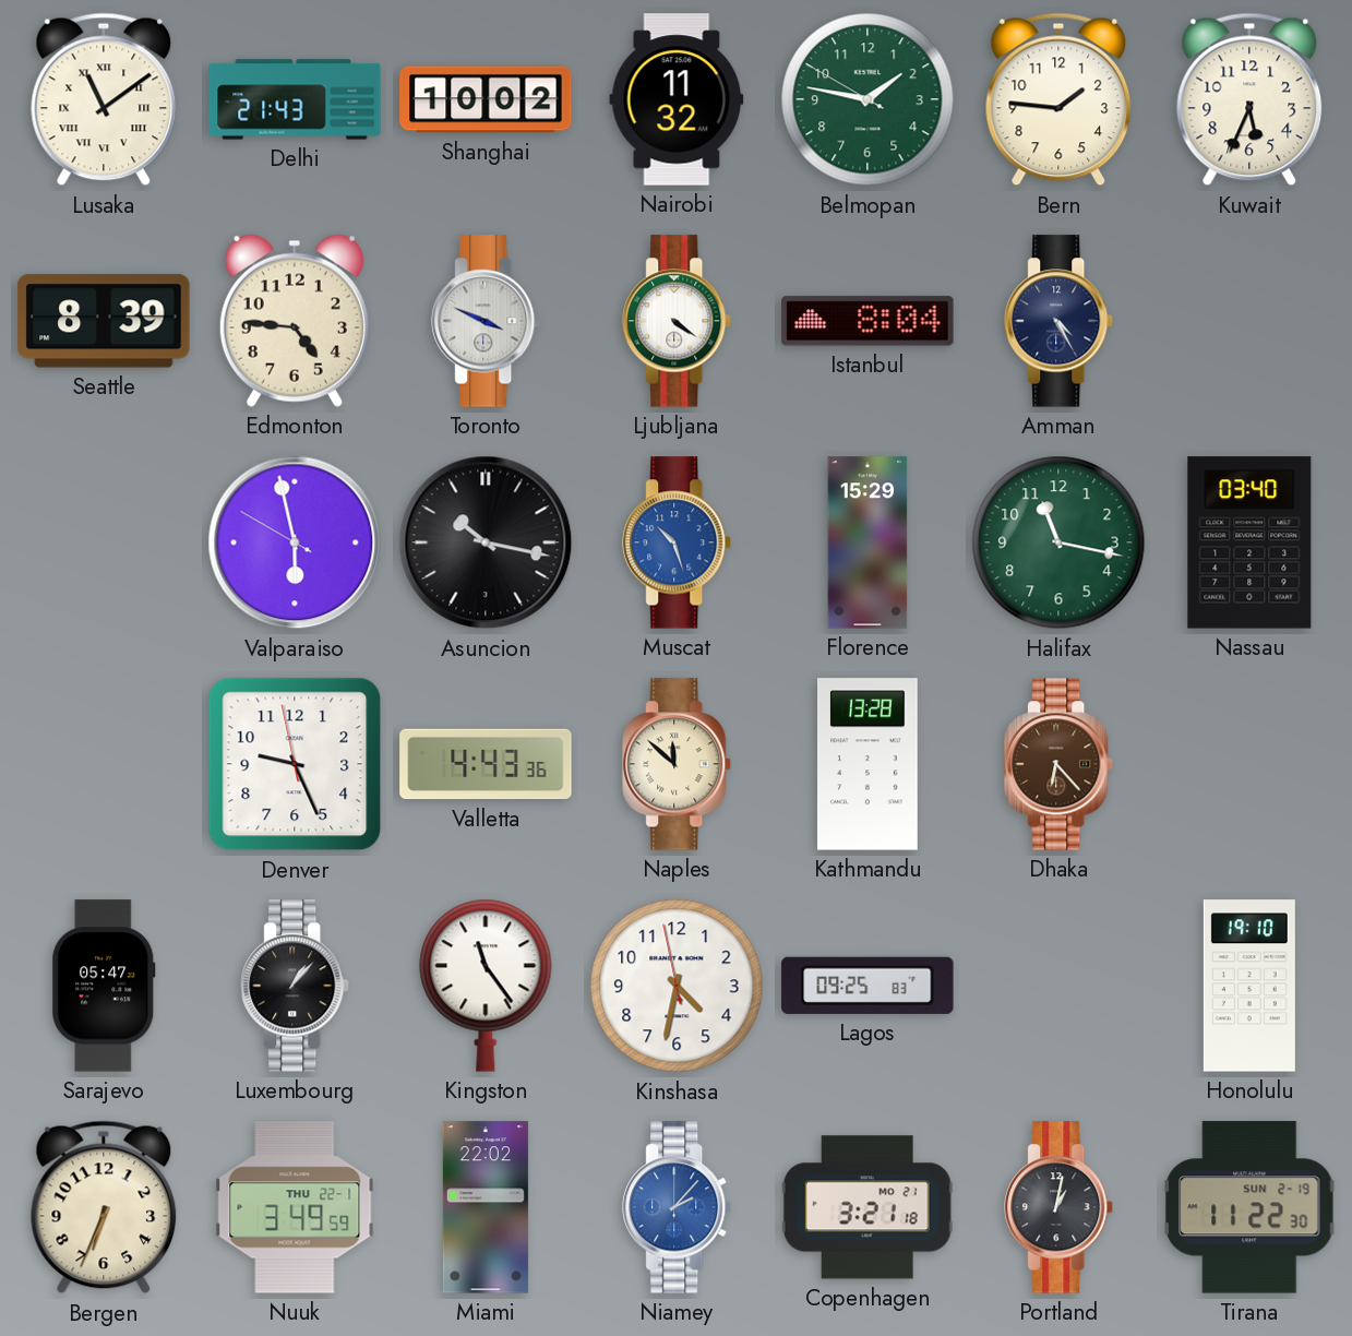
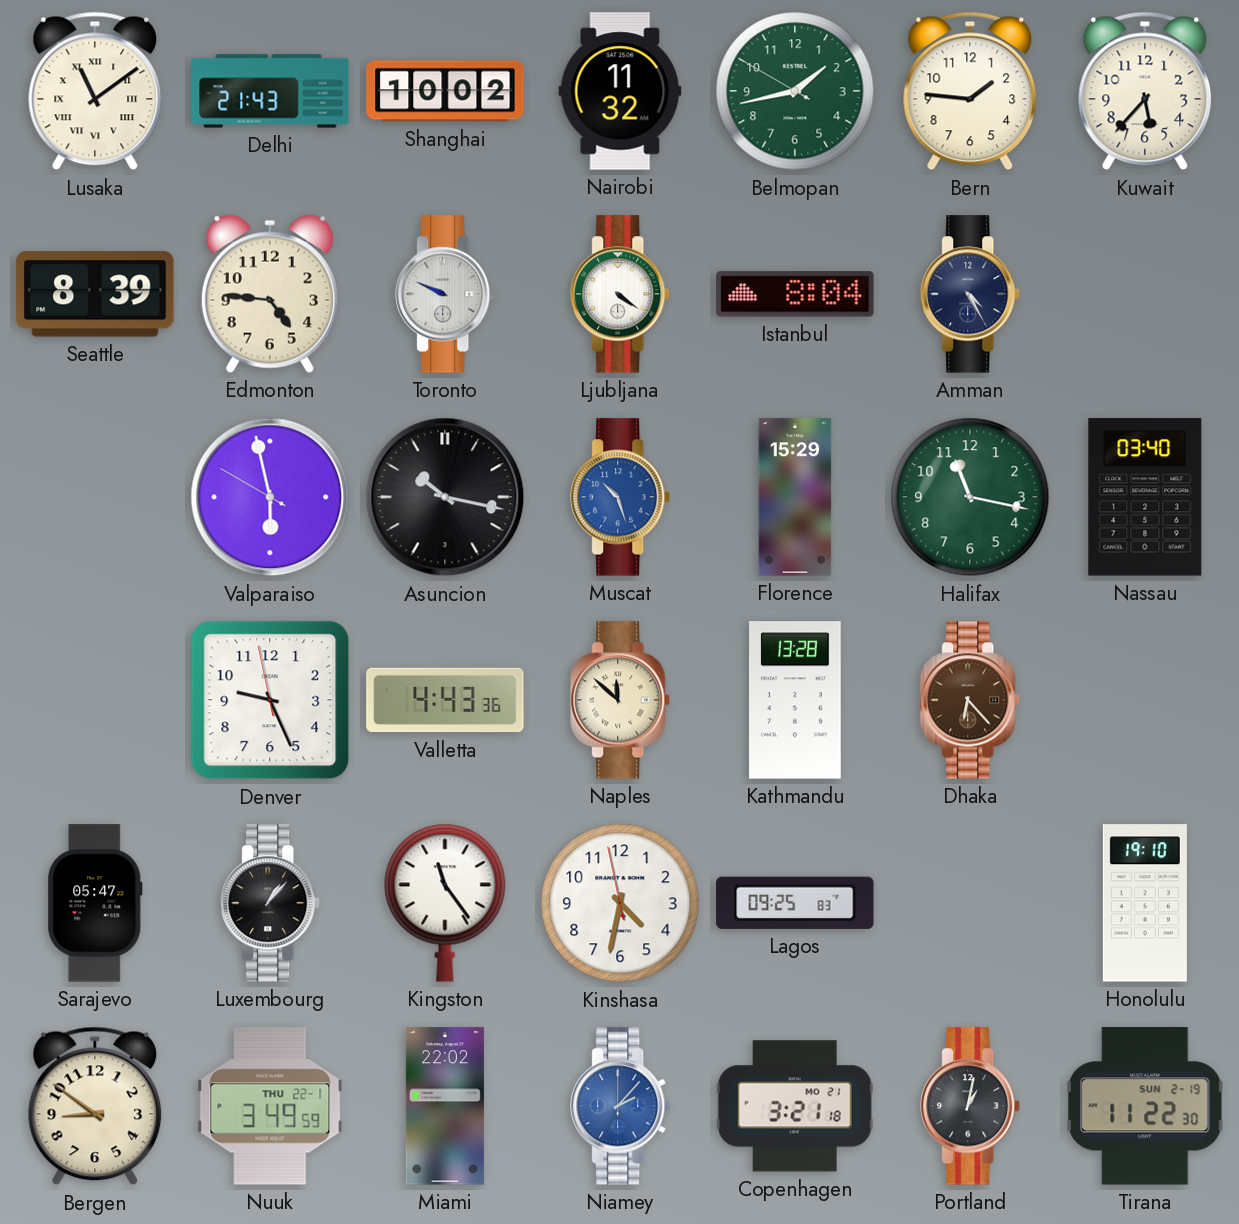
Belmopan: 1:46 -> 1:42 (795, 91)
Kuwait: 5:34 -> 5:37 (1145, 91)
Toronto: 3:49 -> 9:49 (446, 294)
Bergen: 6:34 -> 8:51 (95, 1106)
